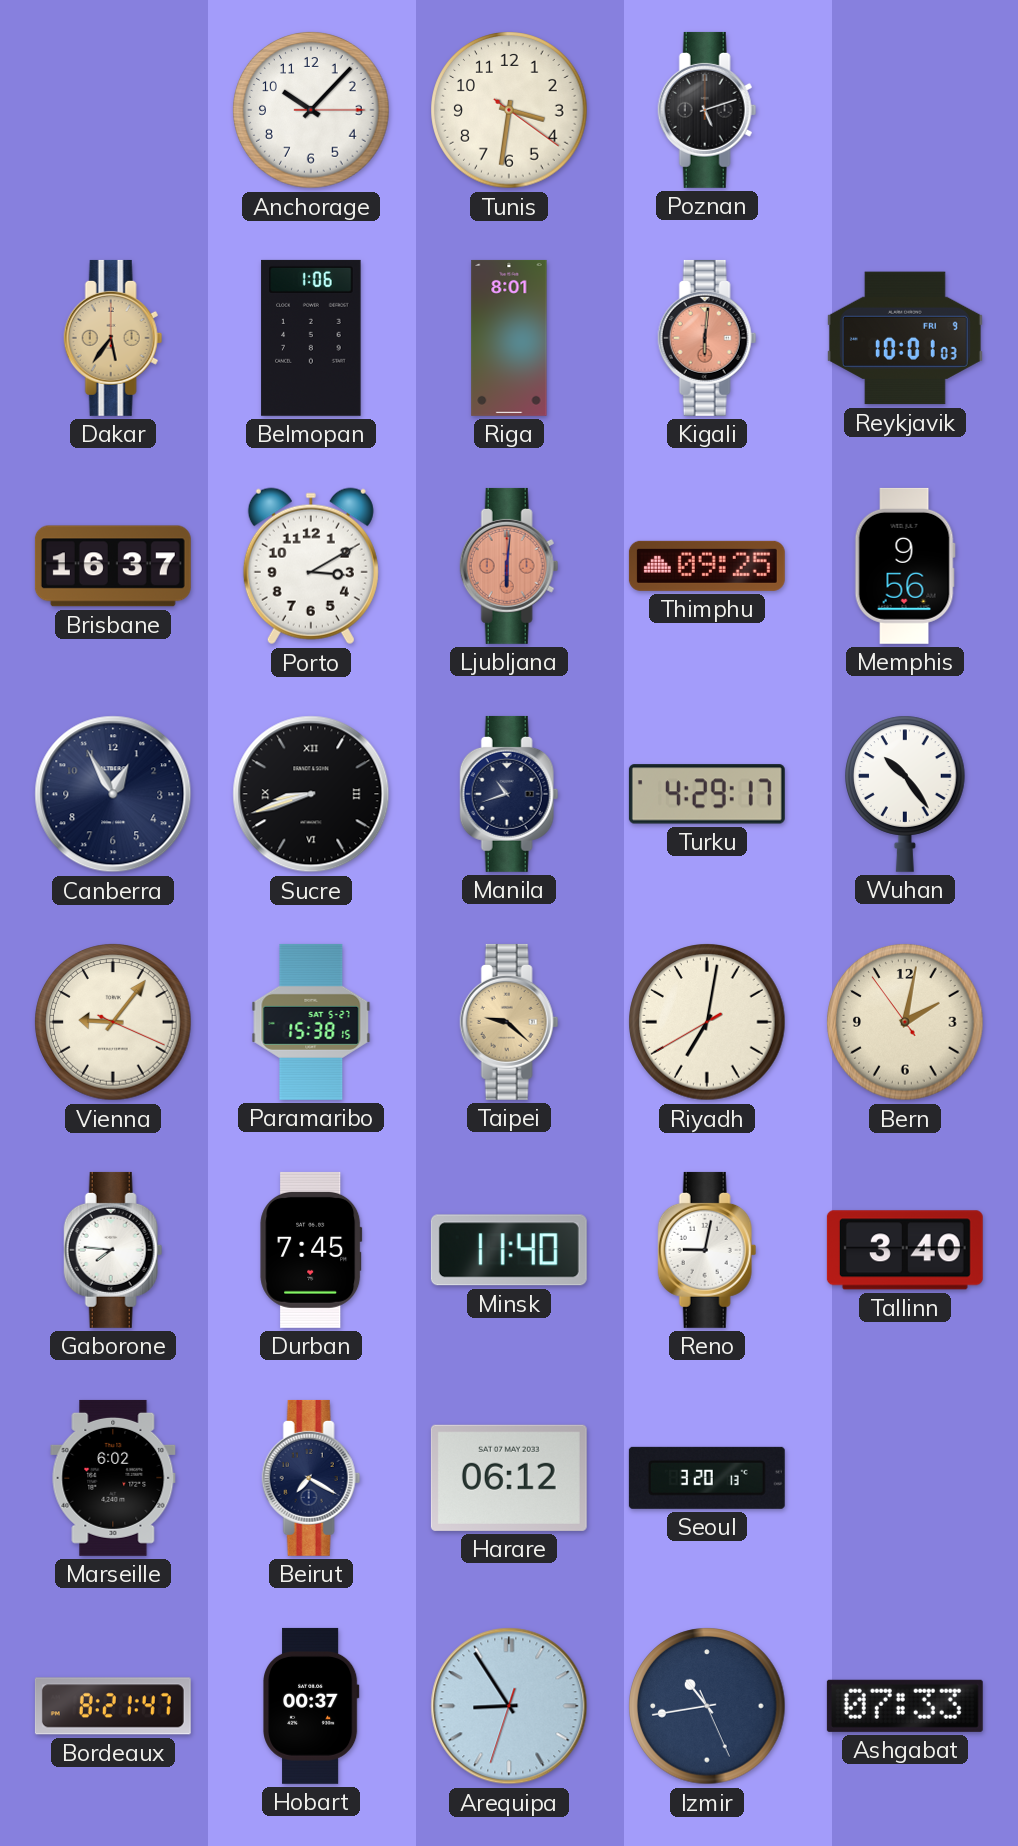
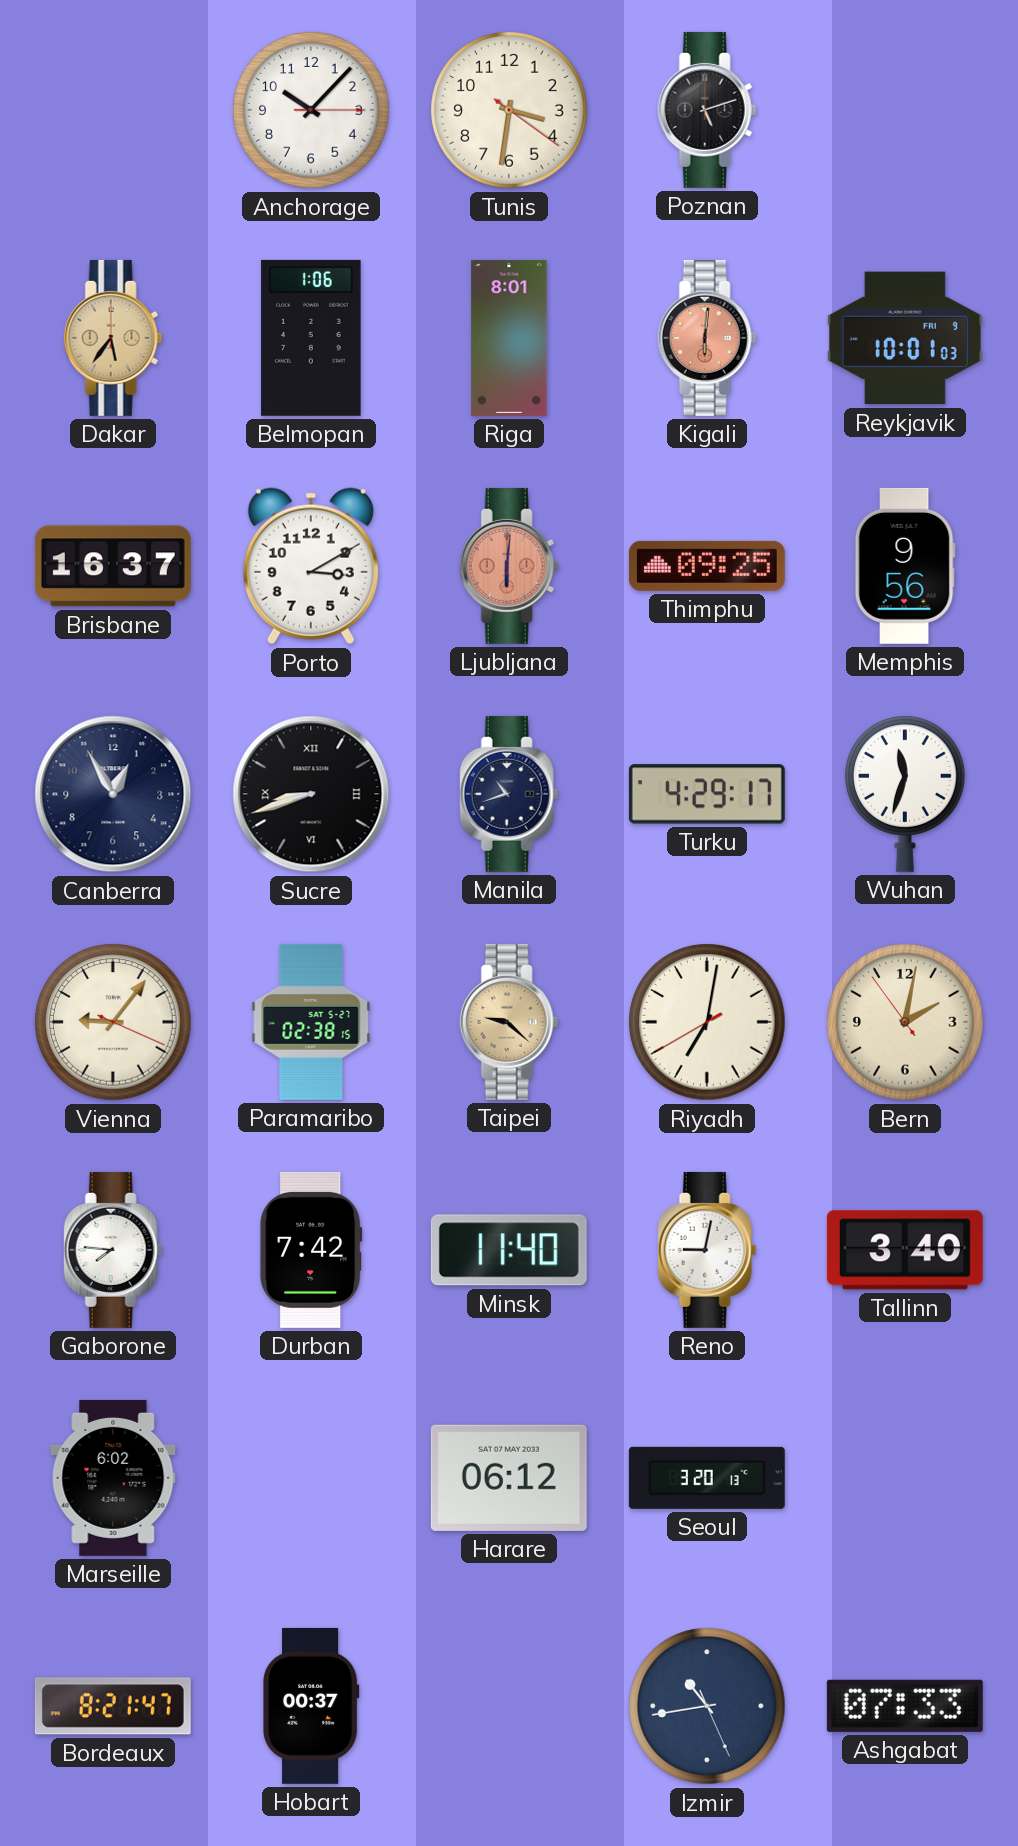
Wuhan: 10:24 -> 11:33 (906, 794)
Paramaribo: 15:38 -> 02:38 (311, 1022)
Durban: 7:45 -> 7:42 (311, 1250)
Beirut: 7:20 -> none (311, 1478)
Arequipa: 8:54 -> none (509, 1706)
